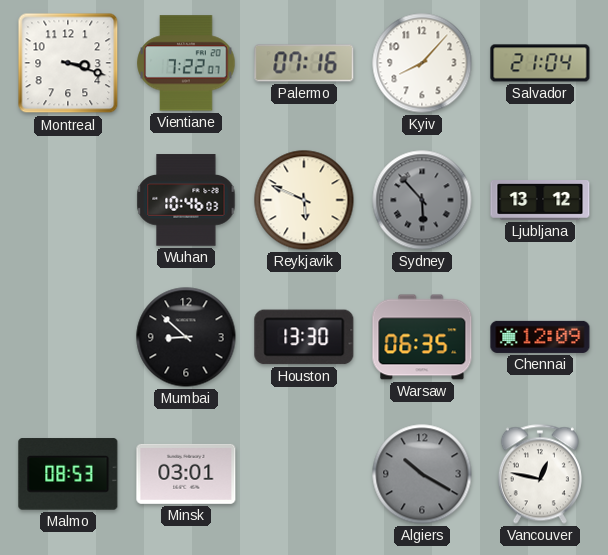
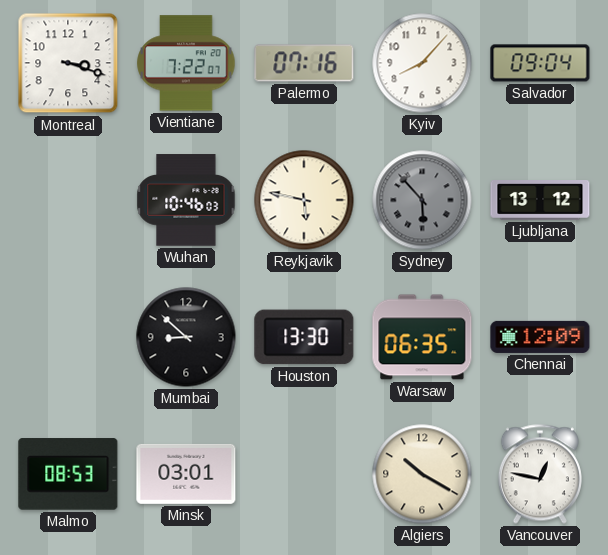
Salvador: 21:04 -> 09:04 (540, 63)
Reykjavik: 5:49 -> 5:47 (304, 200)
Algiers dial: grey -> cream (422, 474)
